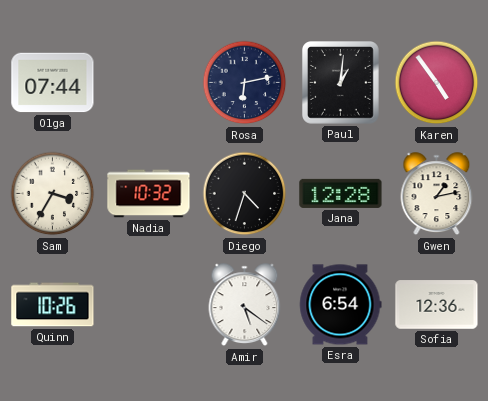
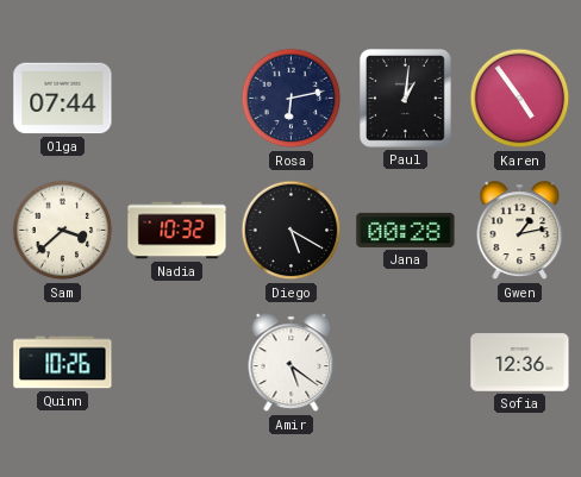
Sam: 3:35 -> 3:38 (63, 231)
Diego: 4:33 -> 5:20 (292, 231)
Jana: 12:28 -> 00:28 (406, 230)
Esra: 6:54 -> none (340, 305)
